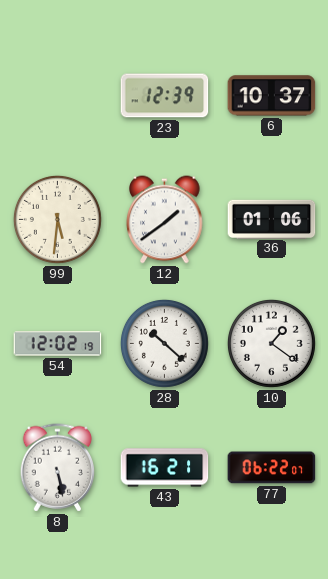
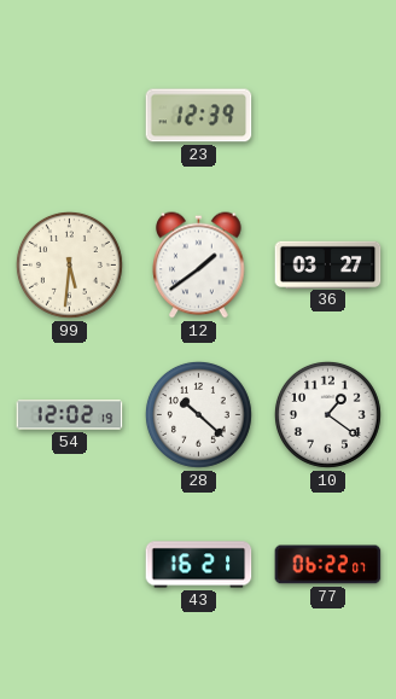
6: 10:37 -> none (272, 96)
36: 01:06 -> 03:27 (328, 264)
8: 5:28 -> none (58, 468)
